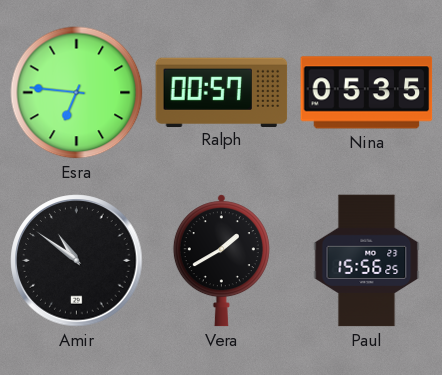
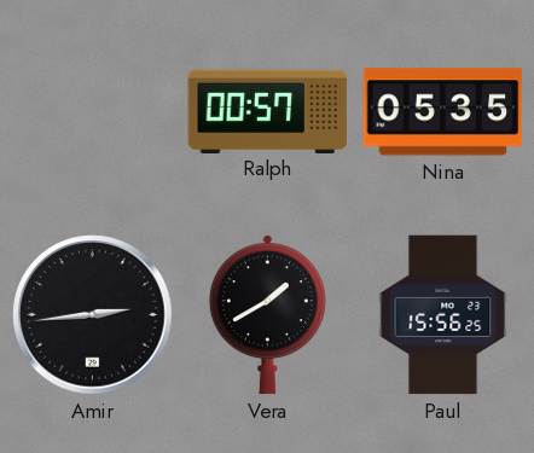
Esra: 6:46 -> none (77, 93)
Amir: 10:51 -> 2:44 (93, 315)
